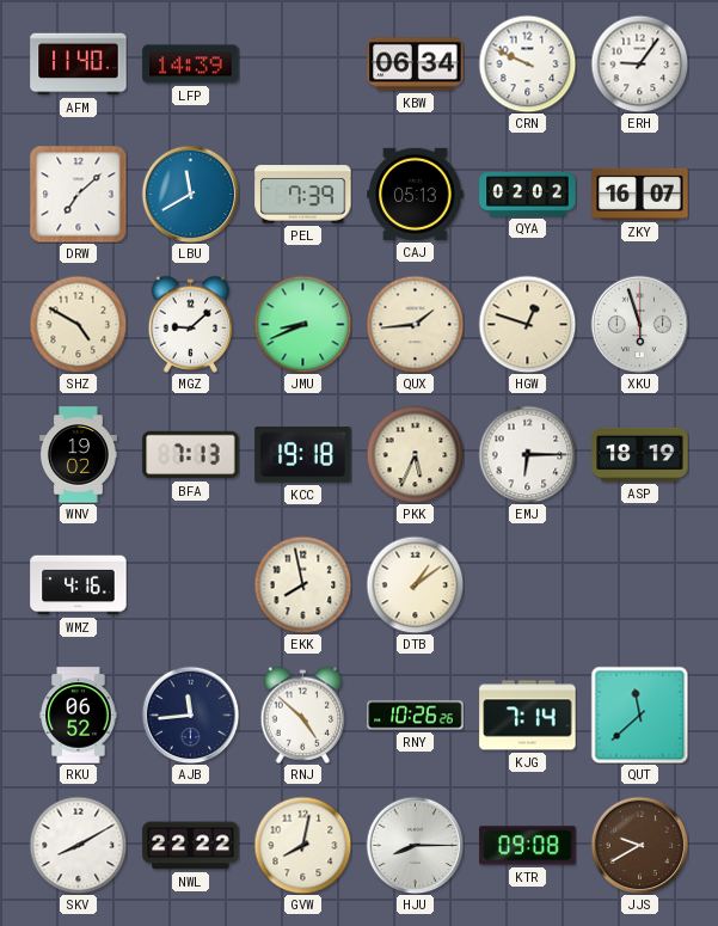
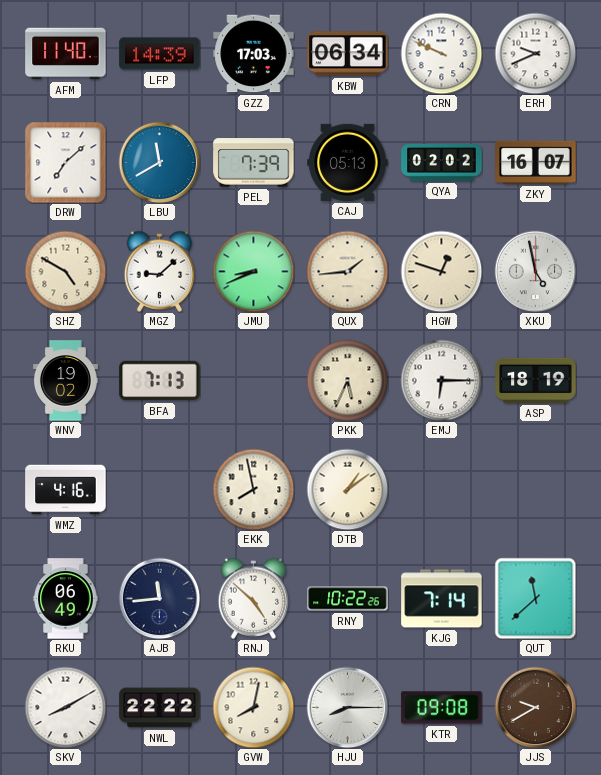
GZZ: none -> 17:03 (254, 54)
ERH: 9:06 -> 9:41 (535, 53)
XKU: 5:57 -> 4:58 (535, 271)
KCC: 19:18 -> none (303, 455)
RKU: 06:52 -> 06:49 (66, 599)
RNY: 10:26 -> 10:22 (348, 599)
